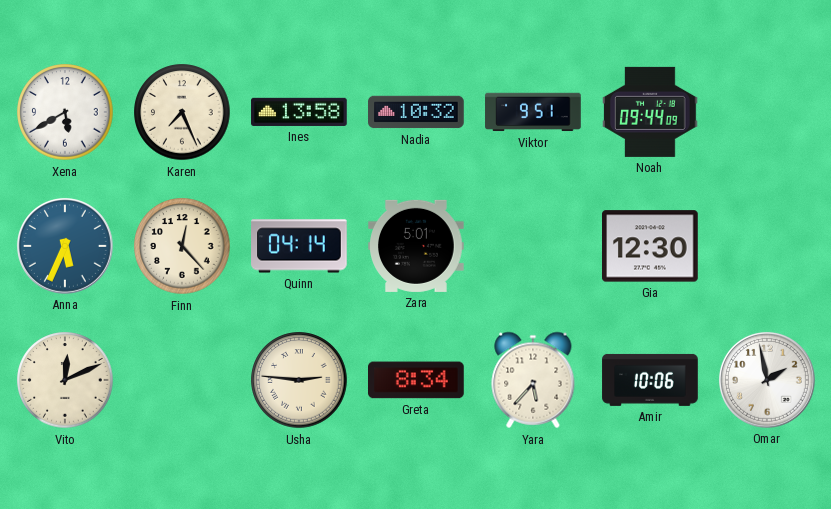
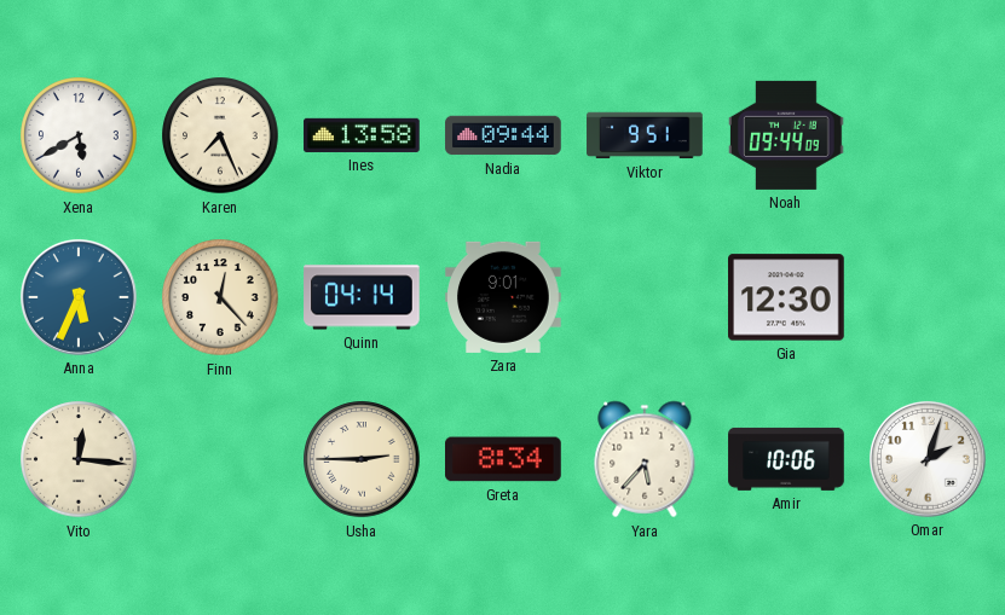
Nadia: 10:32 -> 09:44 (503, 135)
Zara: 5:01 -> 9:01 (503, 297)
Vito: 12:11 -> 12:16 (79, 459)
Usha: 2:46 -> 2:45 (362, 459)
Omar: 1:58 -> 2:03 (928, 459)
